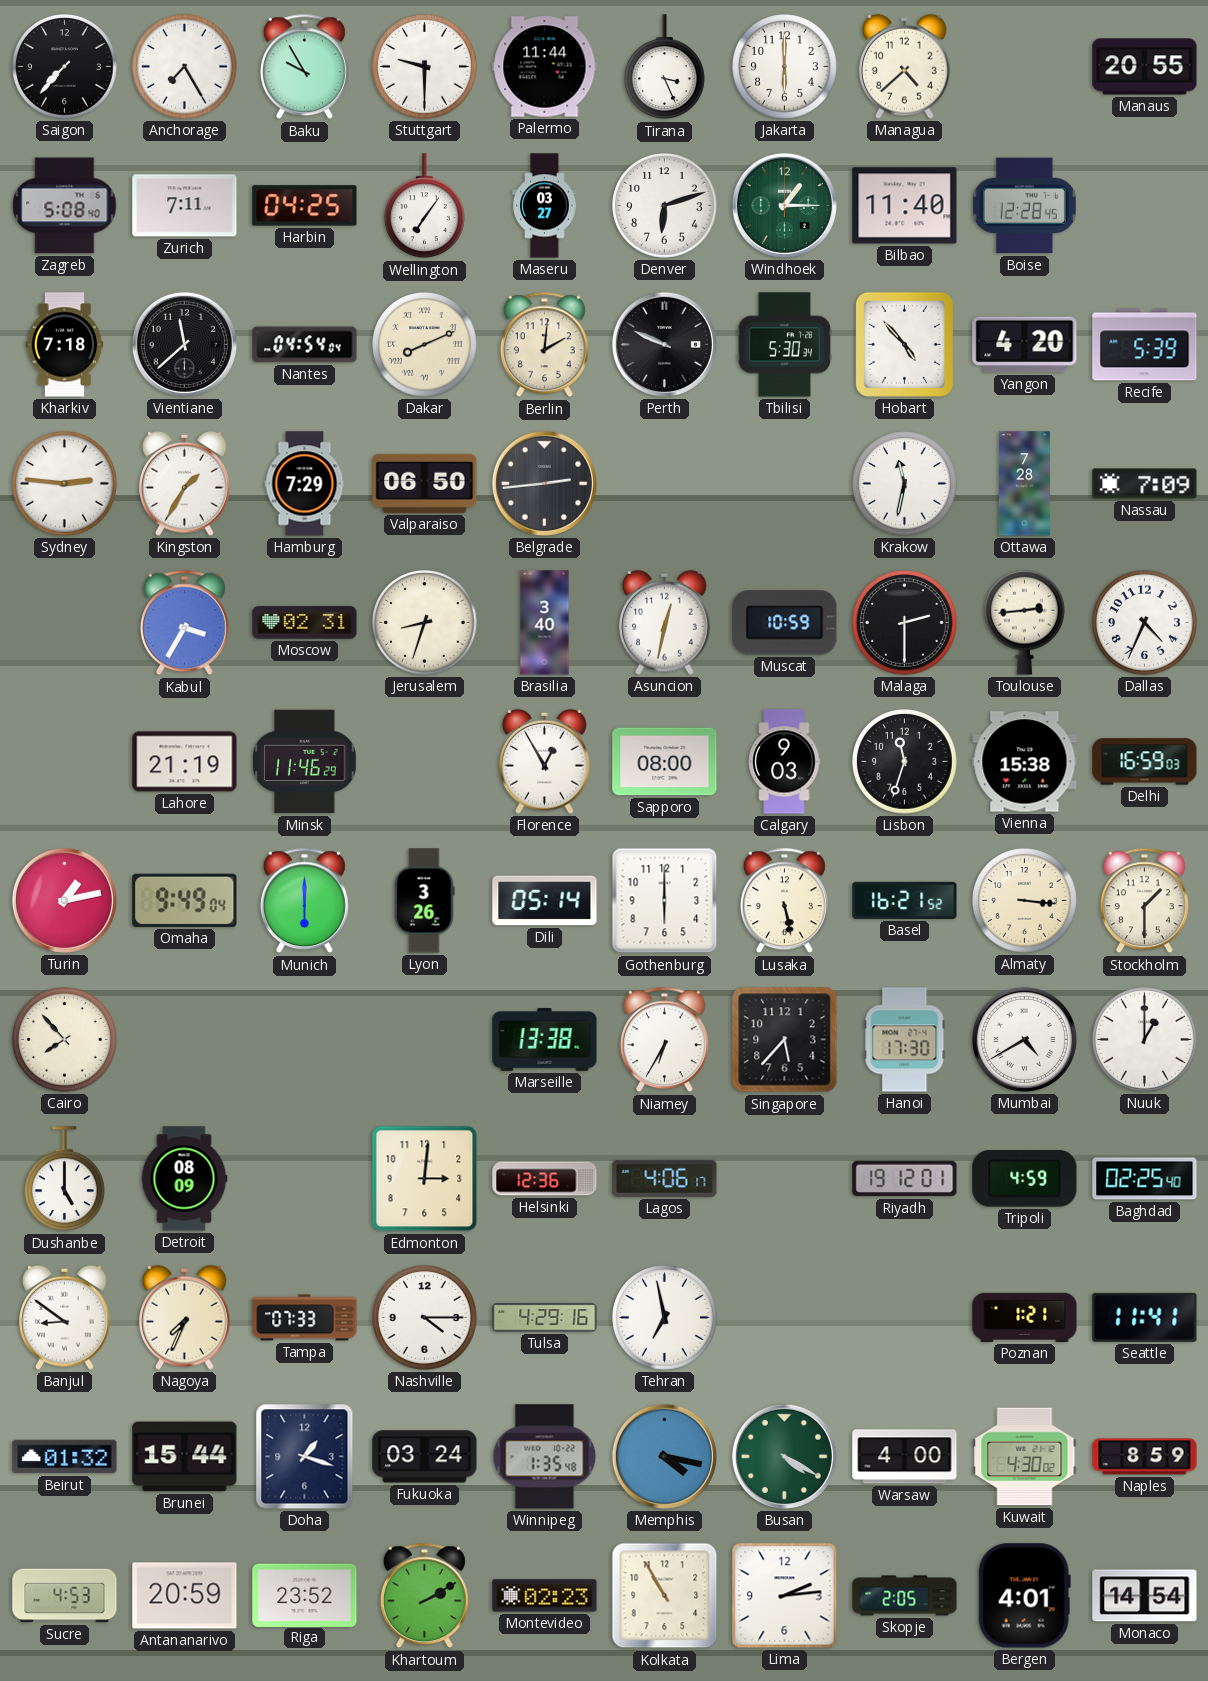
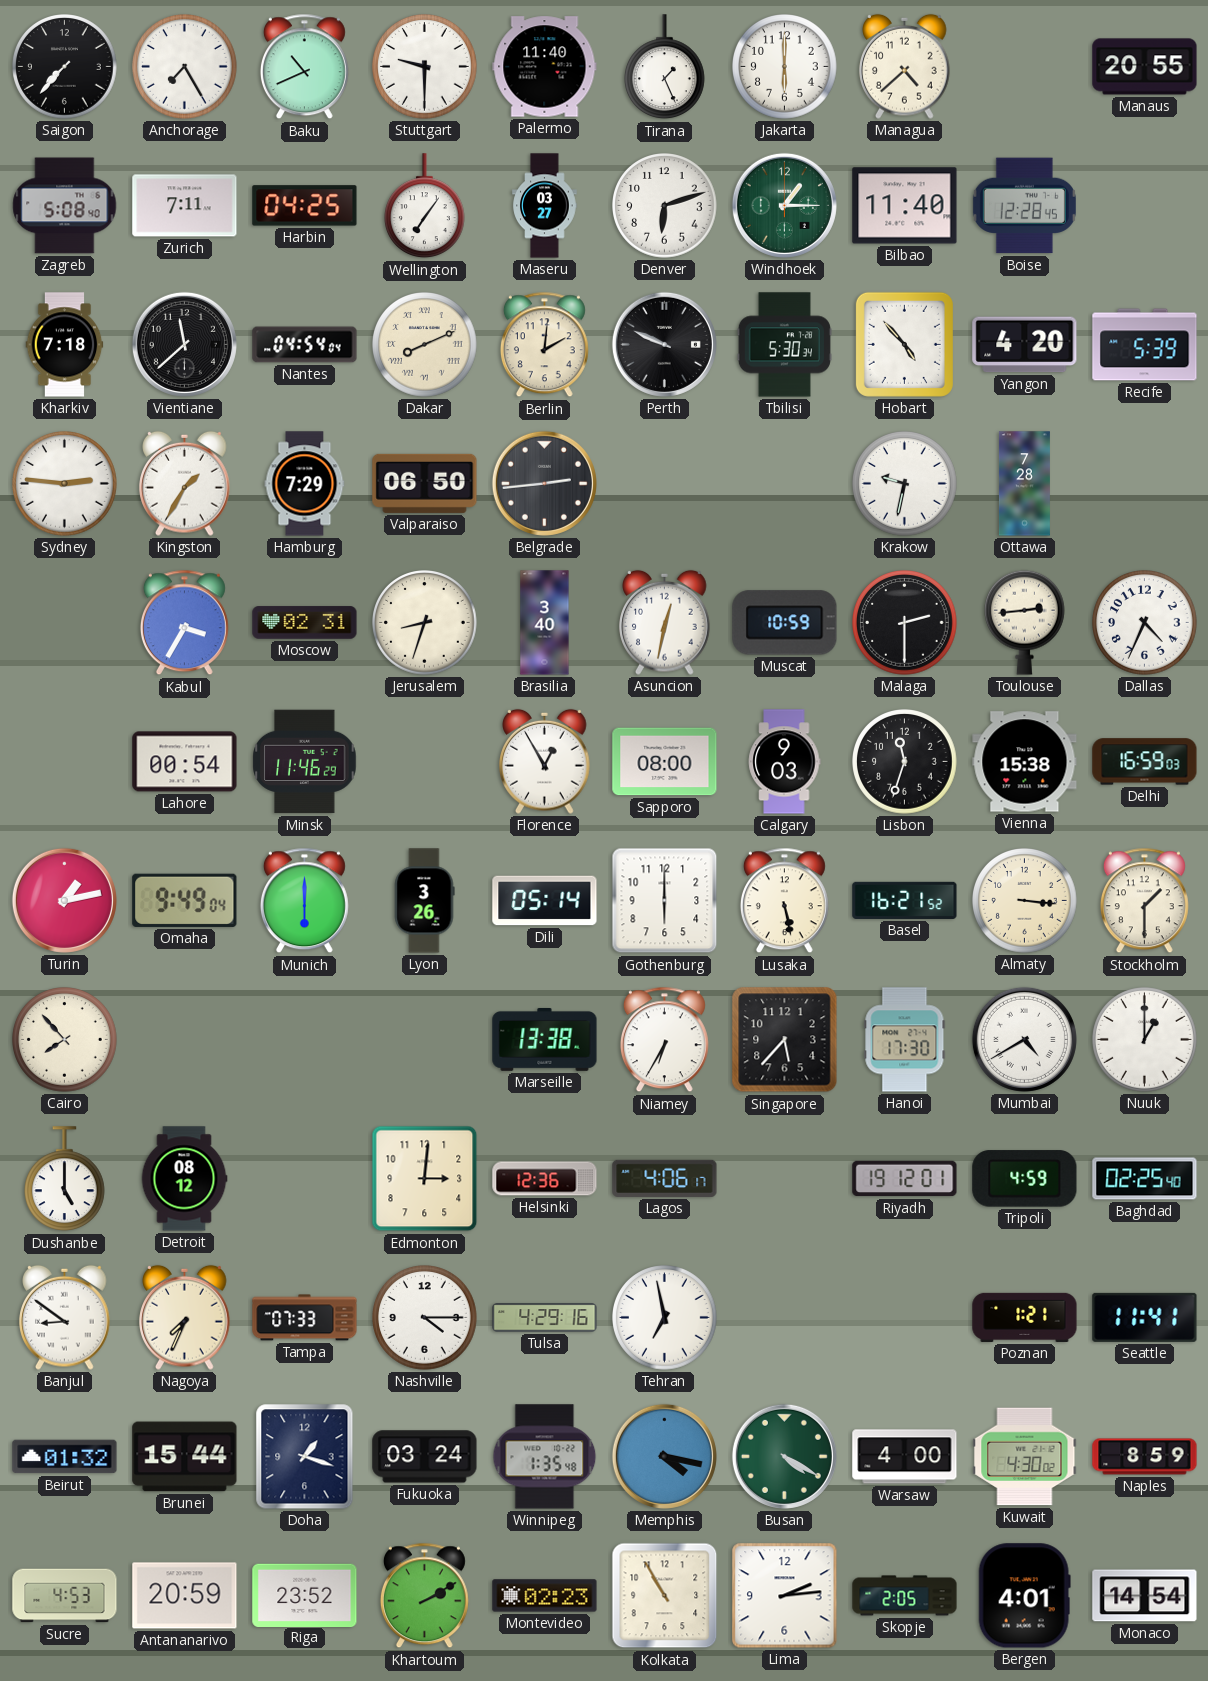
Baku: 9:55 -> 10:41 (304, 67)
Palermo: 11:44 -> 11:40 (545, 67)
Tirana: 3:26 -> 1:26 (665, 67)
Krakow: 11:32 -> 9:32 (905, 484)
Nassau: 7:09 -> none (1145, 484)
Lahore: 21:19 -> 00:54 (185, 762)
Detroit: 08:09 -> 08:12 (184, 1179)
